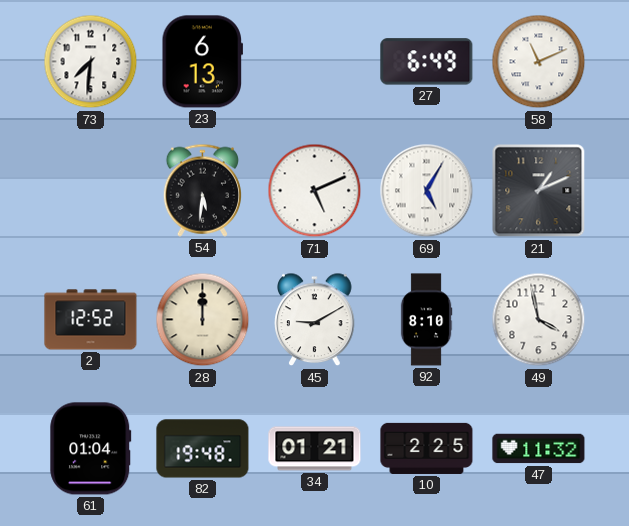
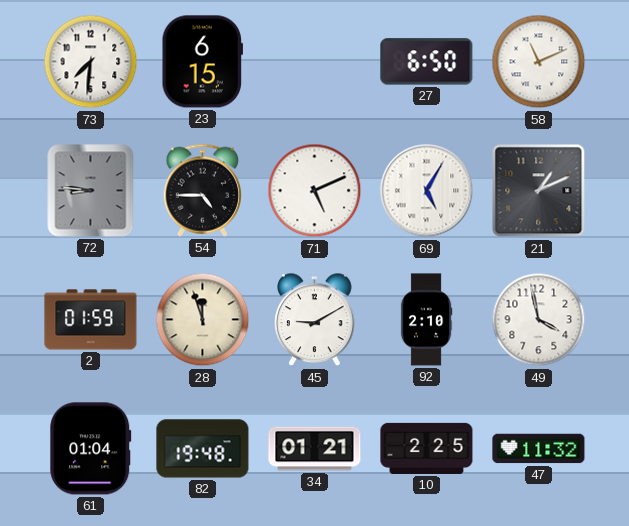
23: 6:13 -> 6:15 (202, 62)
27: 6:49 -> 6:50 (427, 62)
72: none -> 8:46 (91, 191)
54: 5:31 -> 4:45 (202, 190)
2: 12:52 -> 01:59 (91, 320)
28: 12:00 -> 11:57 (203, 320)
92: 8:10 -> 2:10 (426, 320)
